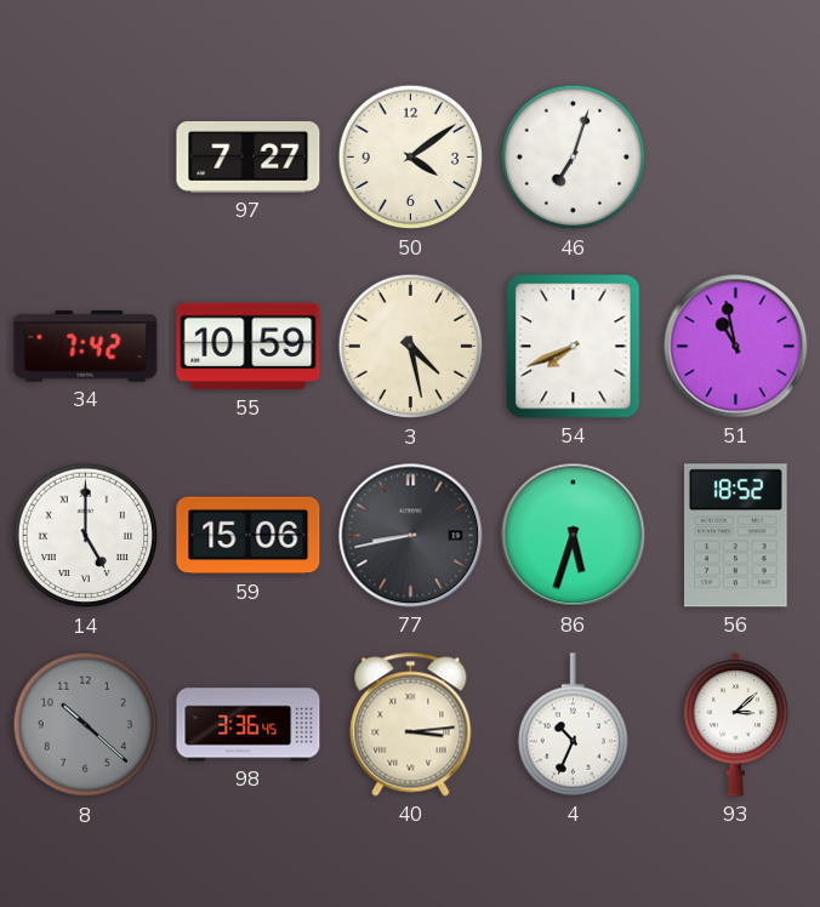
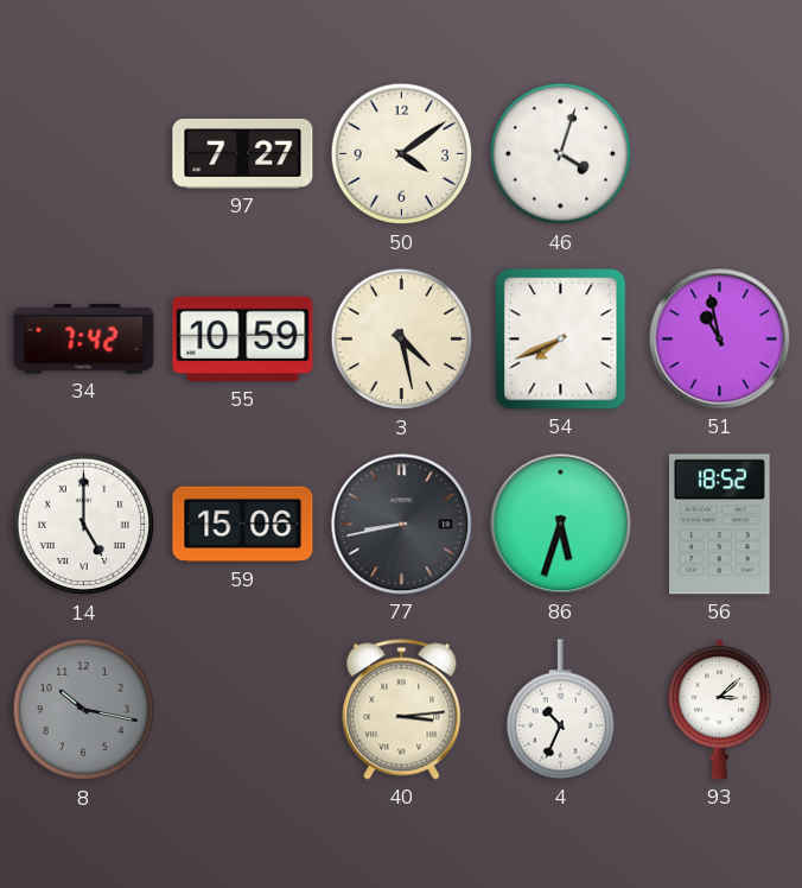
46: 7:03 -> 4:03 (561, 154)
8: 10:22 -> 10:17 (84, 710)
98: 3:36 -> none (249, 725)
